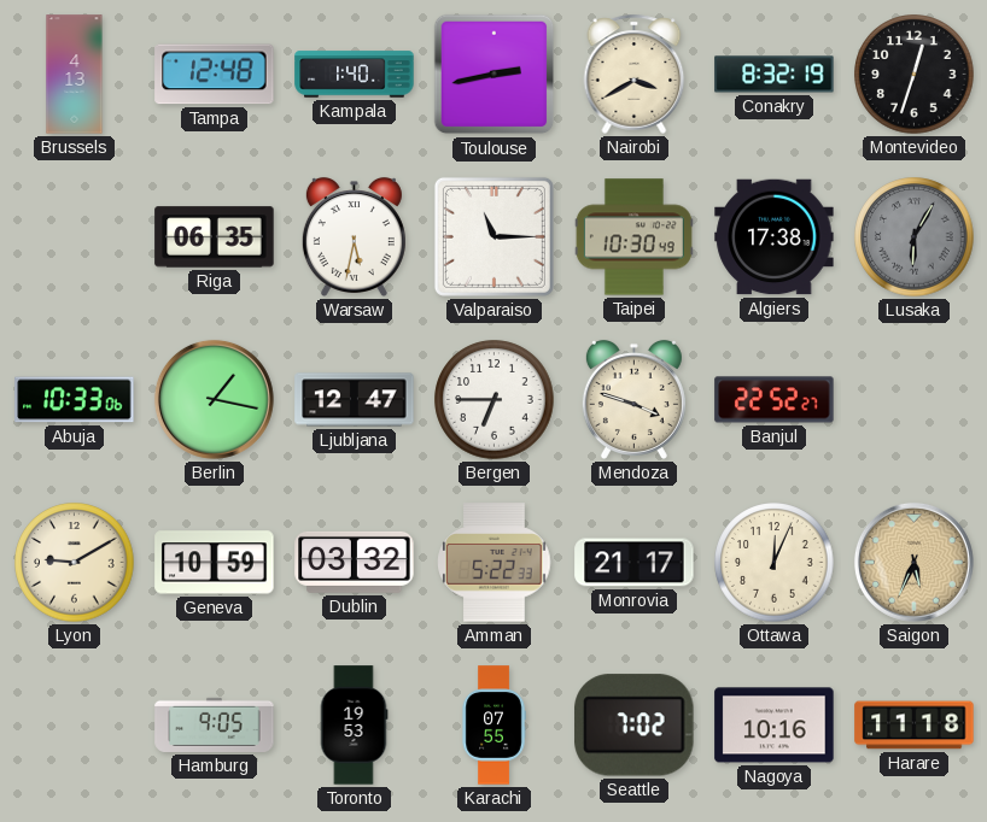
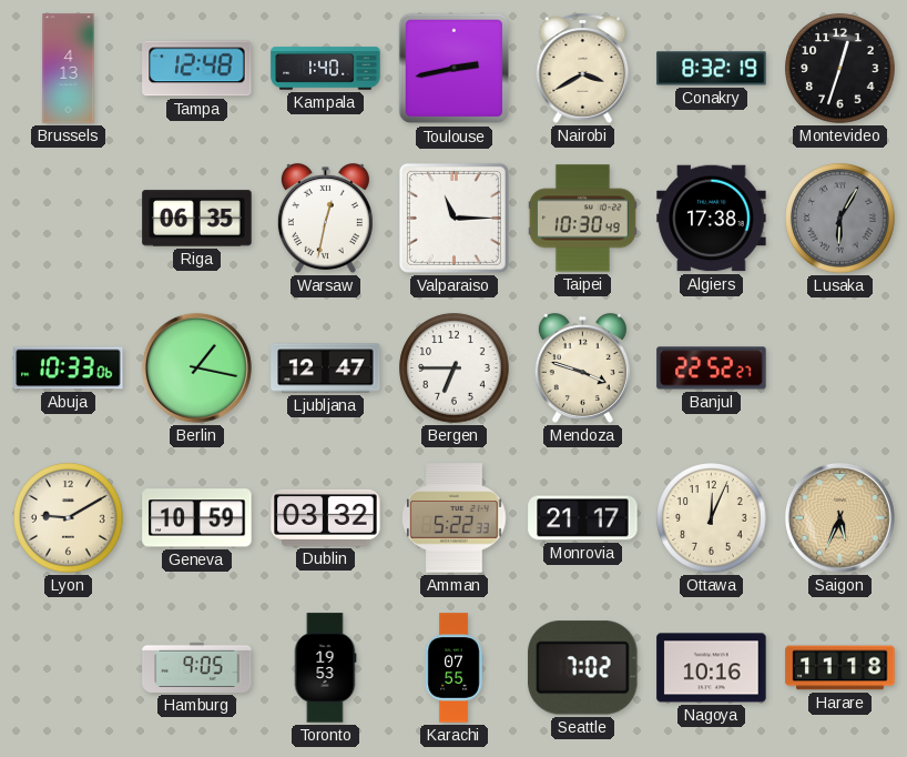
Warsaw: 5:32 -> 12:32 (325, 218)
